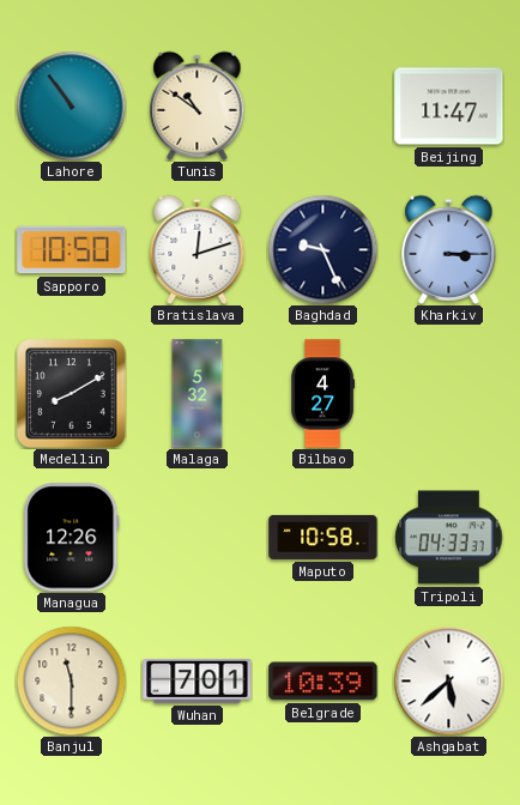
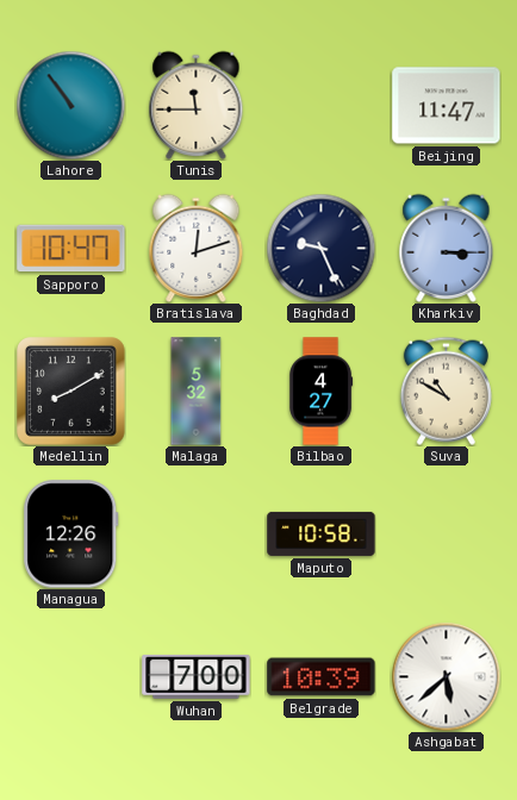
Tunis: 10:51 -> 11:45 (197, 105)
Sapporo: 10:50 -> 10:47 (71, 249)
Suva: none -> 10:50 (446, 390)
Tripoli: 04:33 -> none (449, 538)
Banjul: 11:30 -> none (71, 680)
Wuhan: 7:01 -> 7:00 (197, 676)
